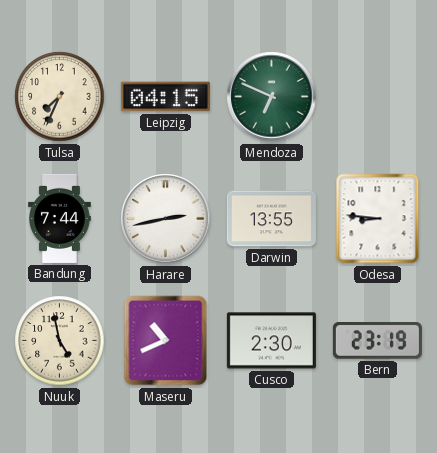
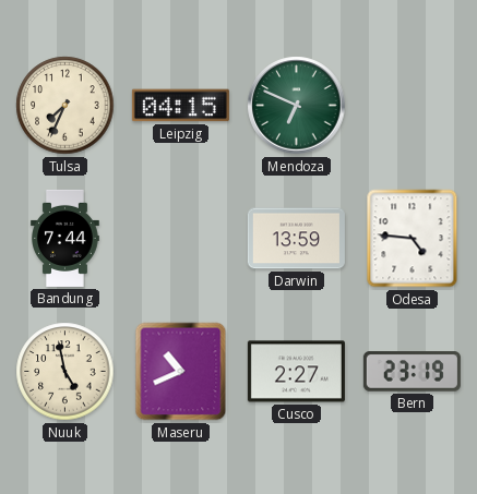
Harare: 2:43 -> none (166, 219)
Darwin: 13:55 -> 13:59 (296, 239)
Odesa: 8:46 -> 4:46 (413, 239)
Cusco: 2:30 -> 2:27 (296, 372)
